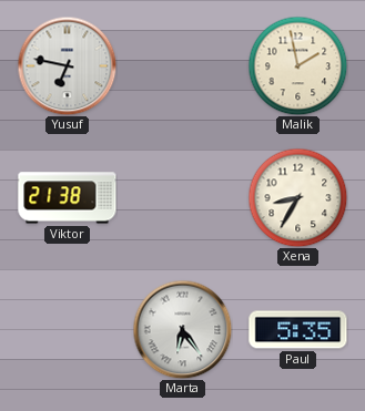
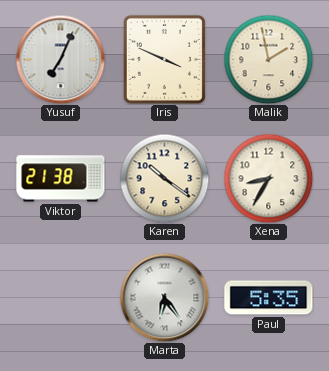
Yusuf: 6:47 -> 7:04 (60, 59)
Iris: none -> 3:49 (164, 59)
Karen: none -> 10:21 (164, 178)
